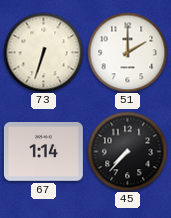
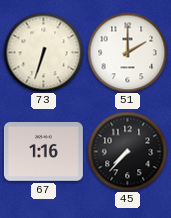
67: 1:14 -> 1:16 (43, 152)
